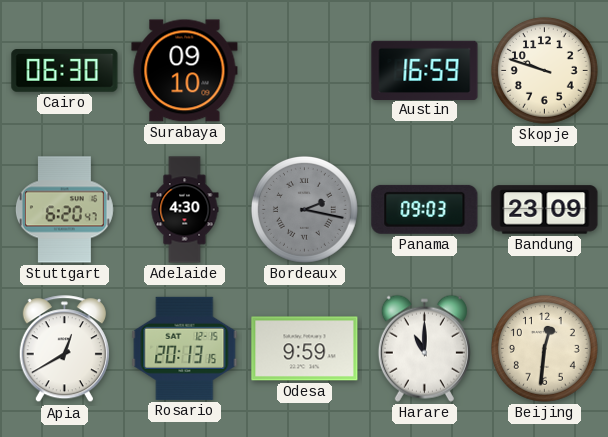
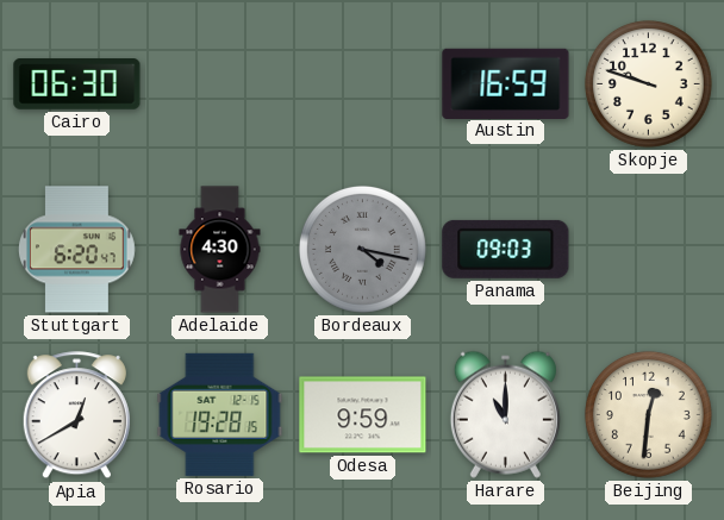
Surabaya: 09:10 -> none (185, 71)
Bordeaux: 2:17 -> 4:17 (362, 249)
Bandung: 23:09 -> none (545, 210)
Rosario: 20:13 -> 19:28 (220, 414)
